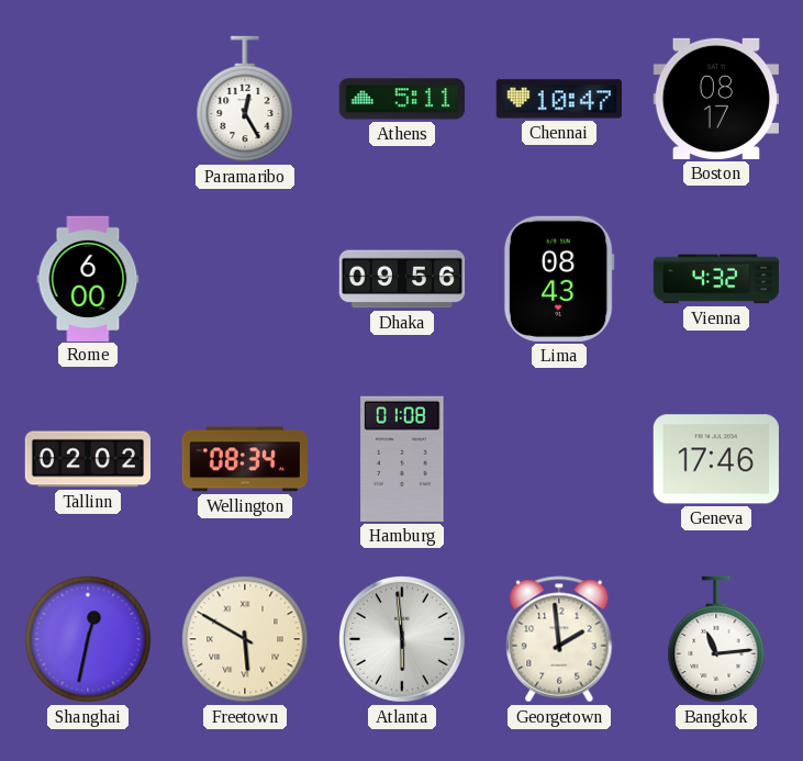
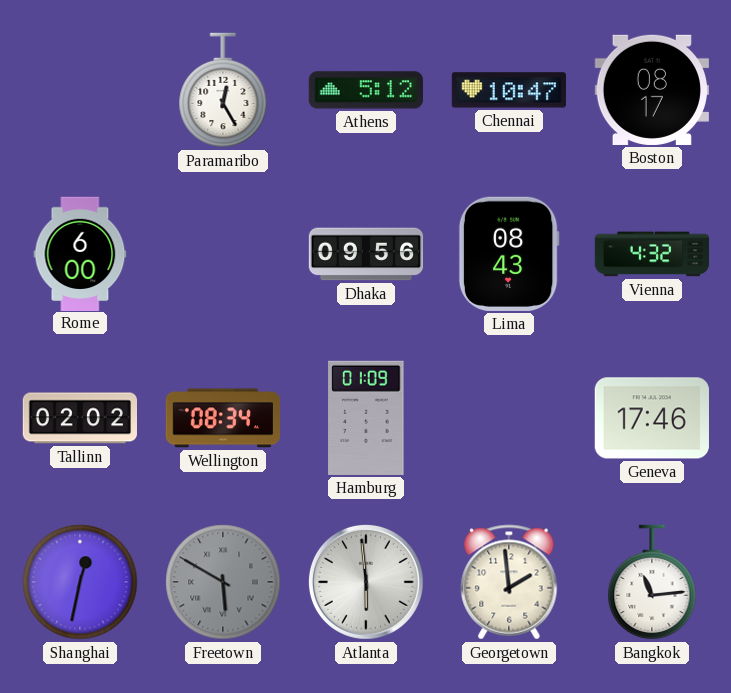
Athens: 5:11 -> 5:12 (366, 90)
Hamburg: 01:08 -> 01:09 (366, 418)
Freetown dial: cream -> grey (223, 582)
